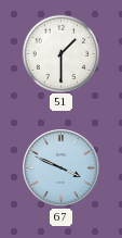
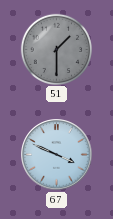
51 dial: white -> grey (56, 49)
